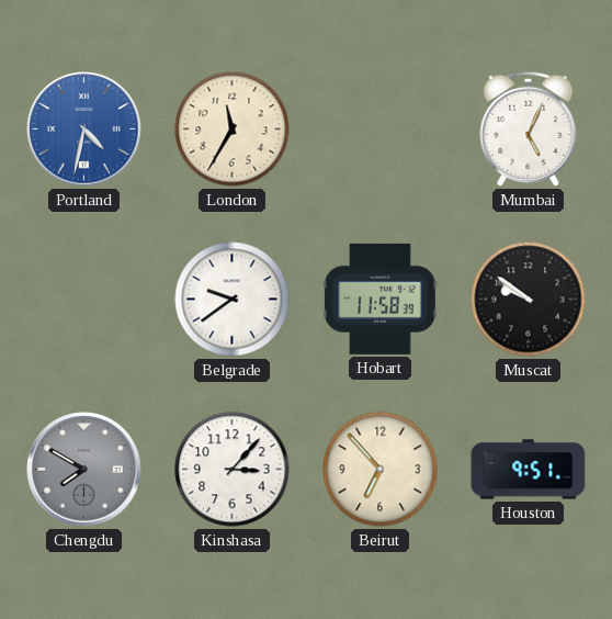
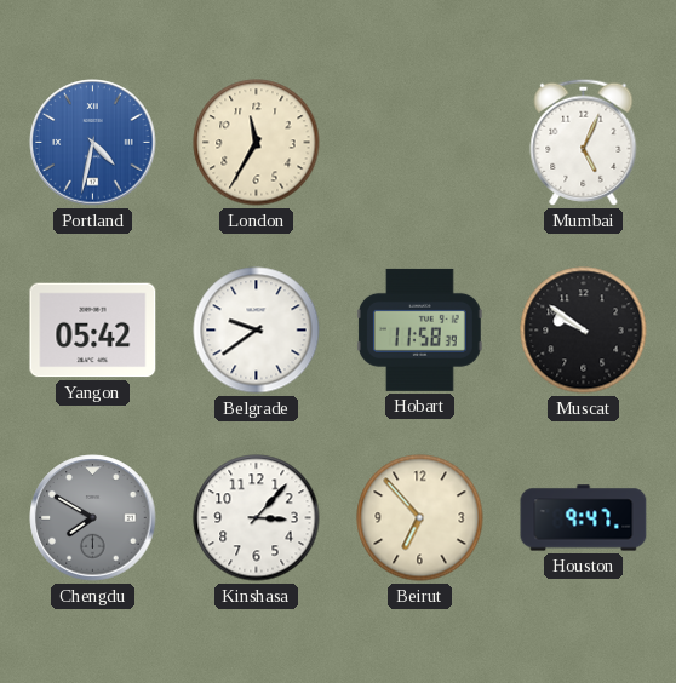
Yangon: none -> 05:42 (93, 331)
Houston: 9:51 -> 9:47 (584, 518)
